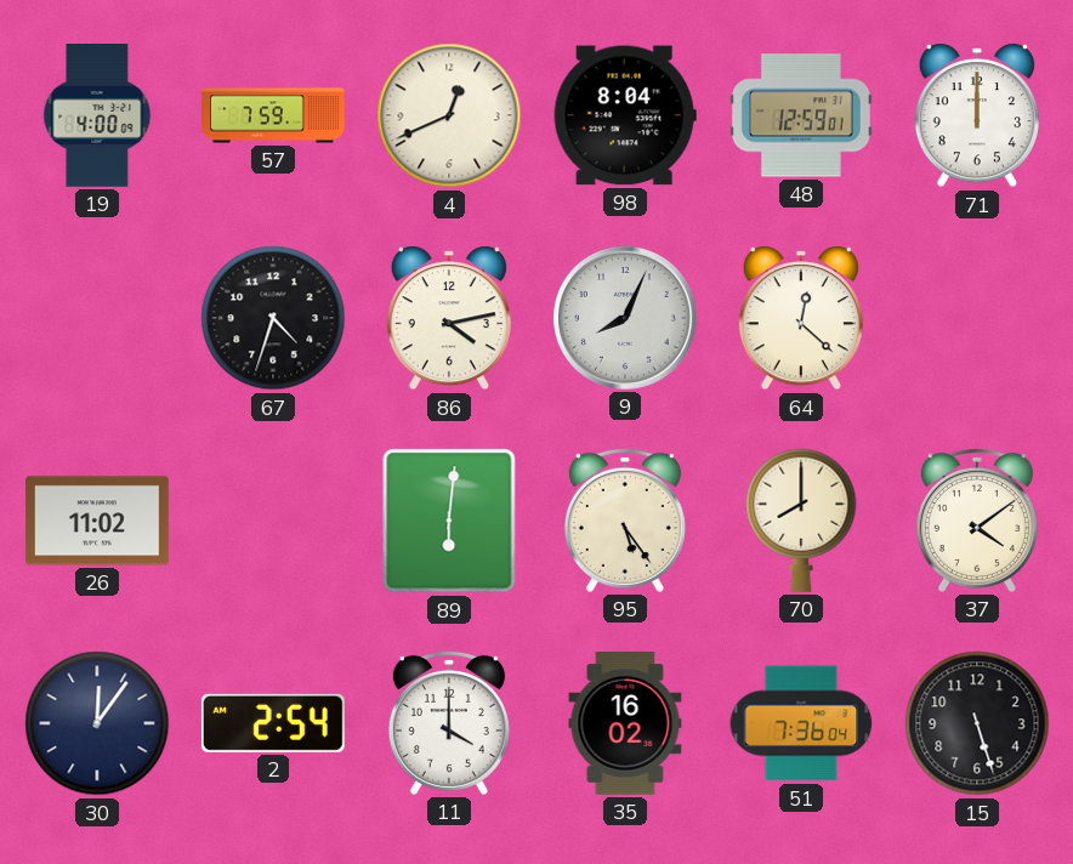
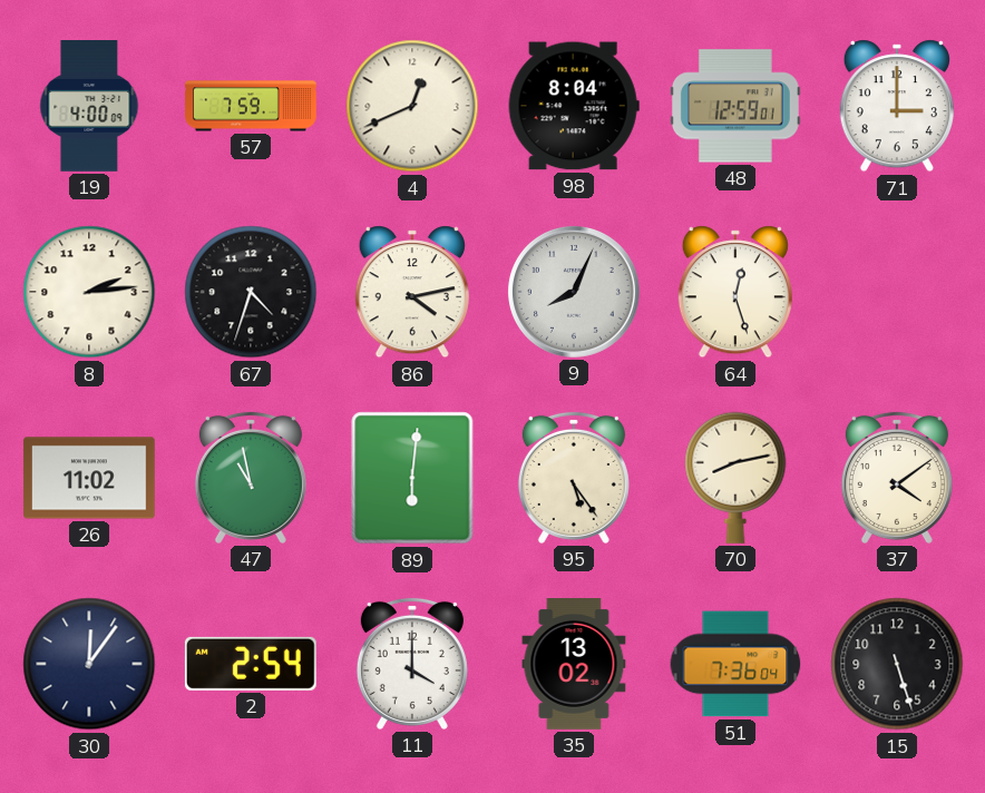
71: 12:00 -> 3:00 (897, 106)
8: none -> 2:14 (89, 292)
64: 12:22 -> 12:27 (735, 292)
47: none -> 10:58 (251, 478)
70: 8:00 -> 8:13 (735, 478)
35: 16:02 -> 13:02 (574, 665)
